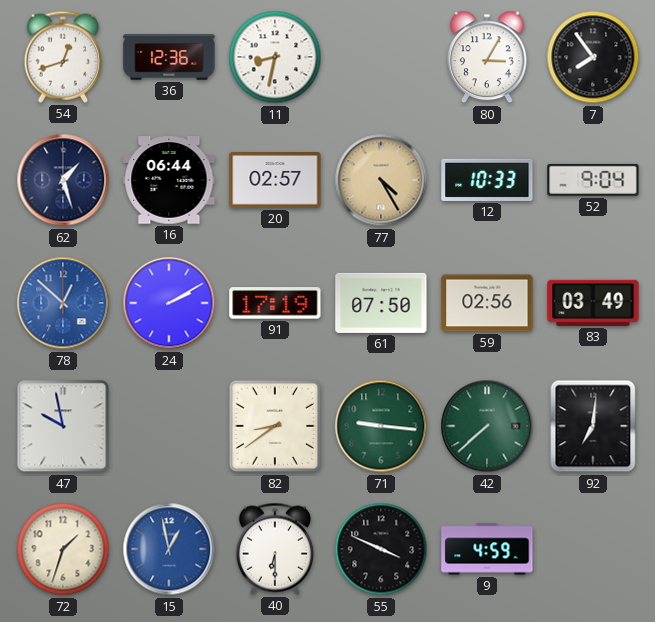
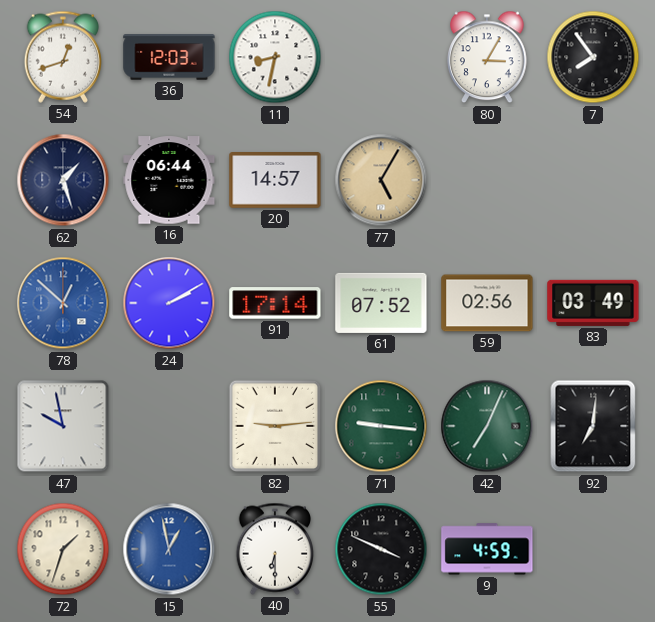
36: 12:36 -> 12:03 (169, 57)
20: 02:57 -> 14:57 (275, 181)
77: 4:25 -> 5:05 (381, 180)
12: 10:33 -> none (487, 180)
52: 9:04 -> none (593, 180)
91: 17:19 -> 17:14 (275, 303)
61: 07:50 -> 07:52 (381, 303)
82: 8:39 -> 9:14 (275, 426)
42: 7:38 -> 7:04 (487, 426)
